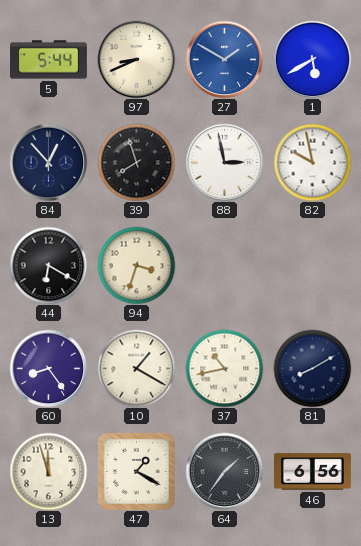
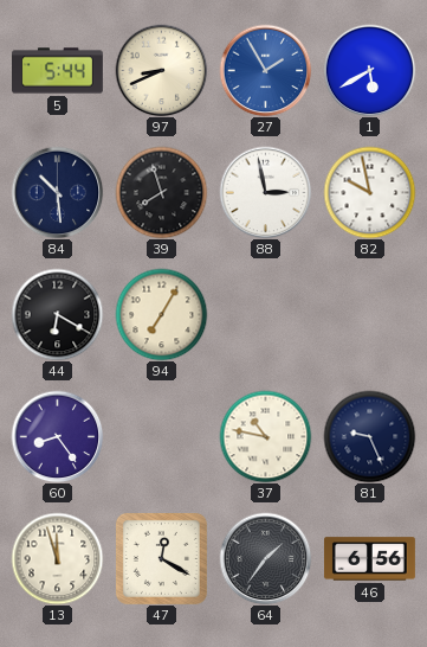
27: 1:50 -> 1:55 (265, 70)
84: 12:53 -> 10:29 (57, 192)
94: 3:33 -> 7:05 (161, 314)
10: 1:20 -> none (136, 368)
37: 10:43 -> 10:47 (265, 436)
81: 8:10 -> 9:26 (369, 436)
47: 1:20 -> 12:20 (161, 558)
